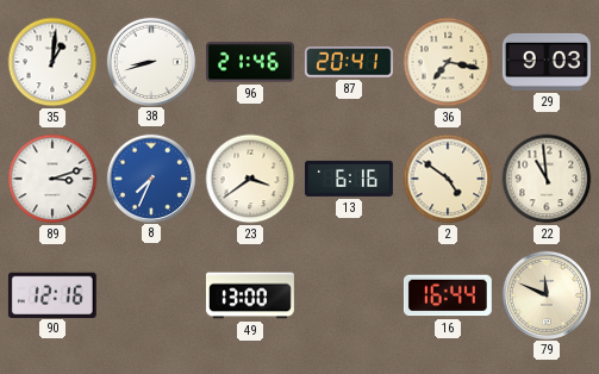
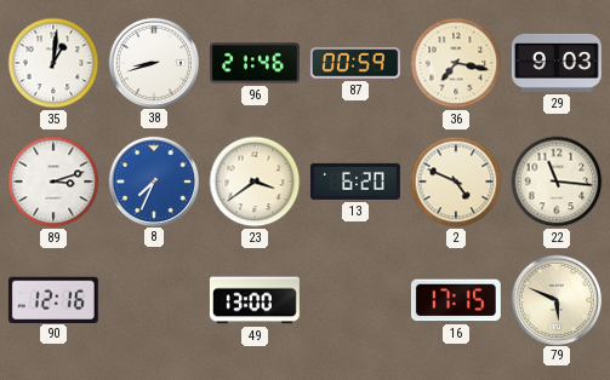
87: 20:41 -> 00:59 (355, 63)
13: 6:16 -> 6:20 (355, 182)
2: 4:51 -> 4:49 (456, 182)
22: 10:59 -> 11:16 (557, 182)
16: 16:44 -> 17:15 (456, 300)
79: 11:49 -> 5:49 (555, 299)
